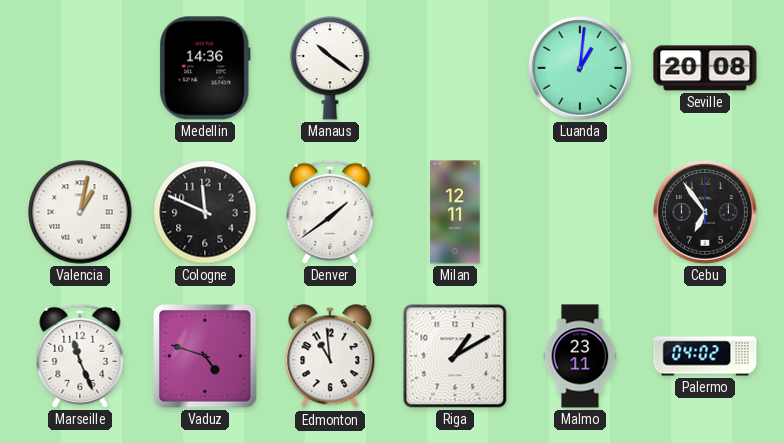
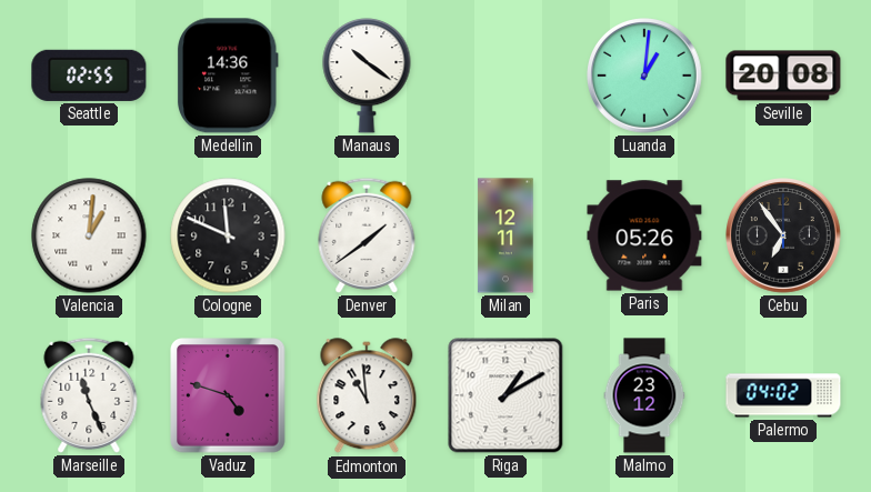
Seattle: none -> 02:55 (89, 76)
Valencia: 1:02 -> 1:01 (89, 235)
Paris: none -> 05:26 (644, 235)
Malmo: 23:11 -> 23:12 (644, 395)
